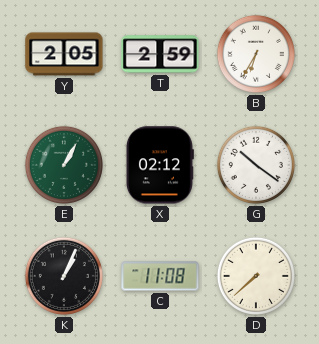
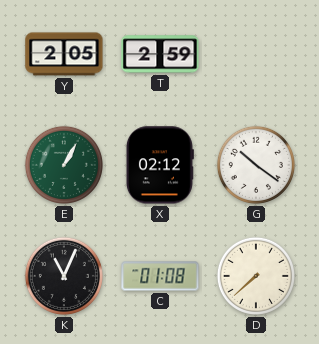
B: 6:35 -> none (256, 54)
K: 1:04 -> 11:04 (64, 276)
C: 11:08 -> 01:08 (160, 276)
